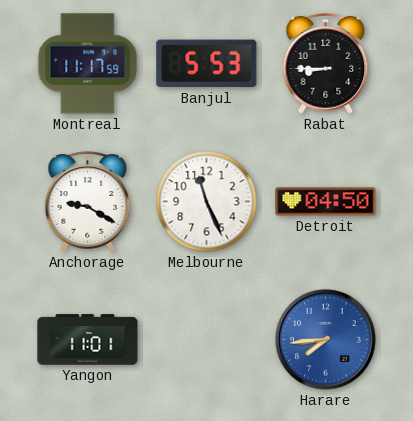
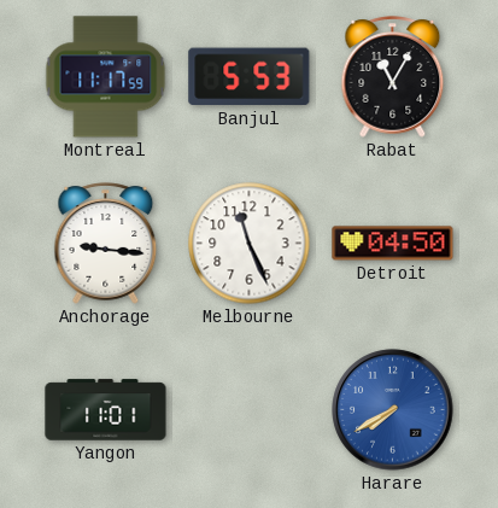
Rabat: 8:45 -> 11:05 (393, 77)
Anchorage: 9:20 -> 9:16 (106, 244)
Harare: 7:44 -> 7:40 (393, 410)
